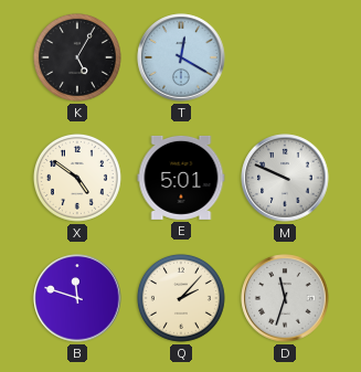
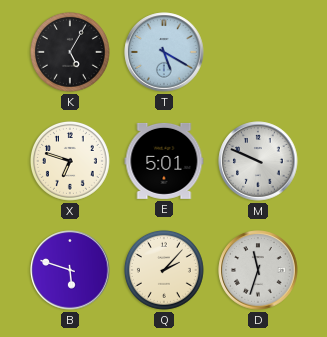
T: 12:20 -> 5:20 (164, 52)
X: 4:51 -> 6:48 (70, 161)
B: 11:48 -> 5:48 (70, 270)
